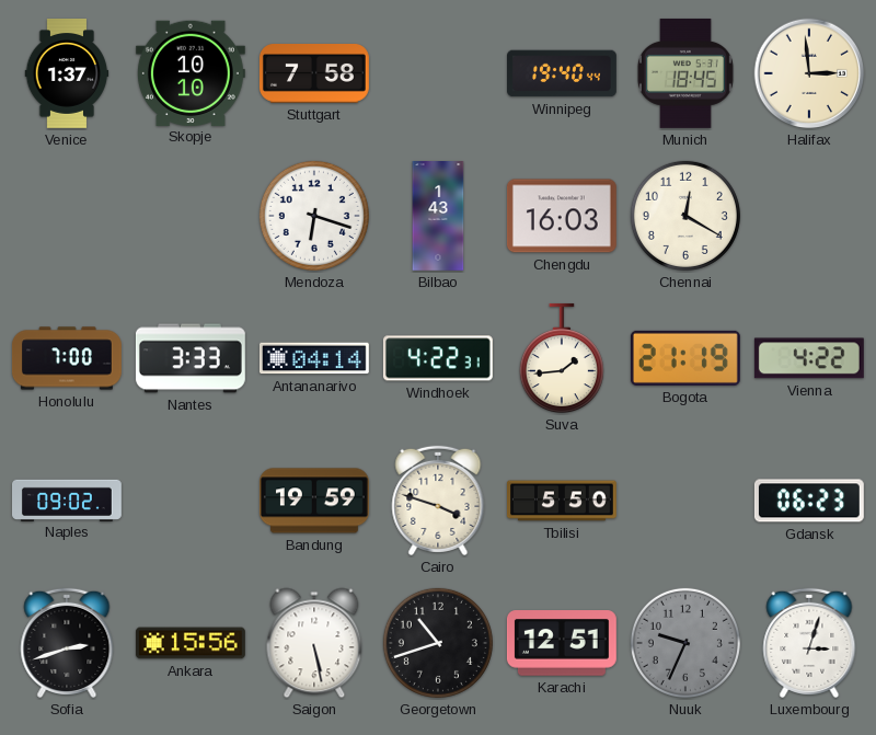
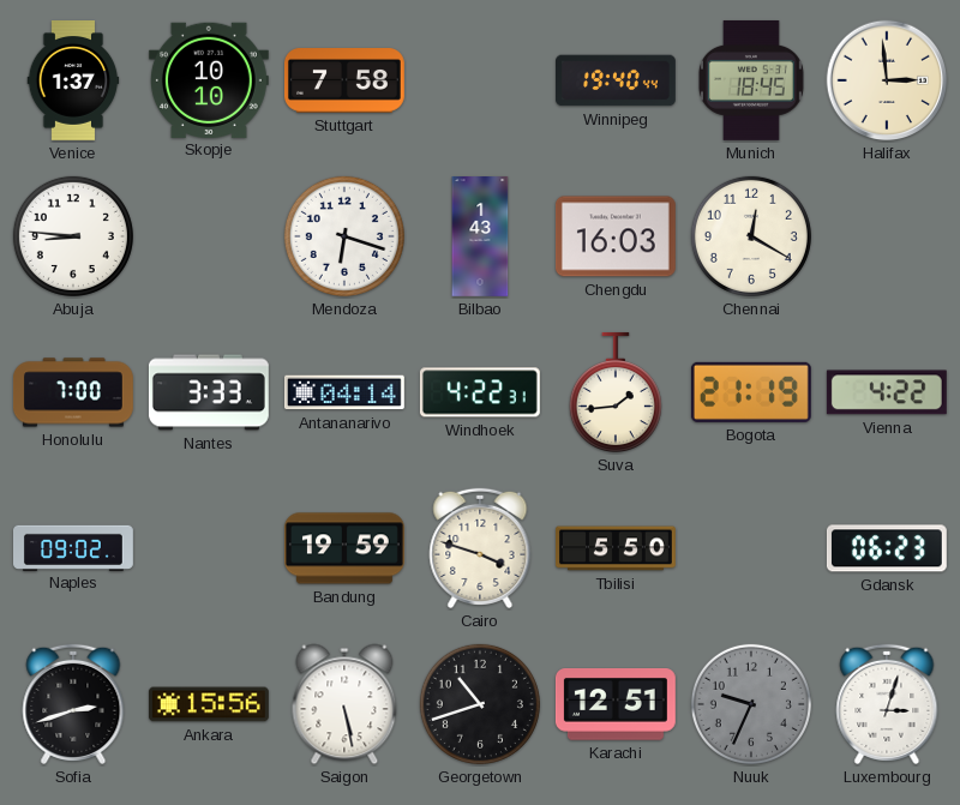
Abuja: none -> 8:46 (73, 236)
